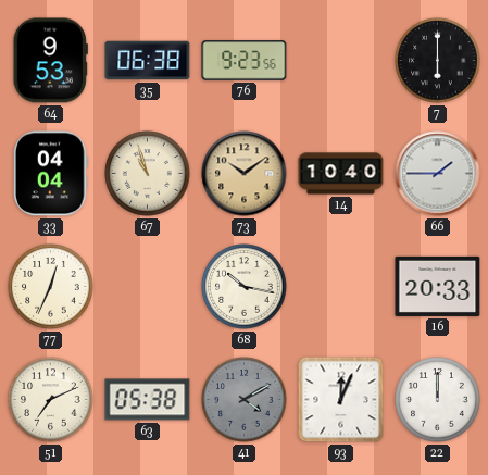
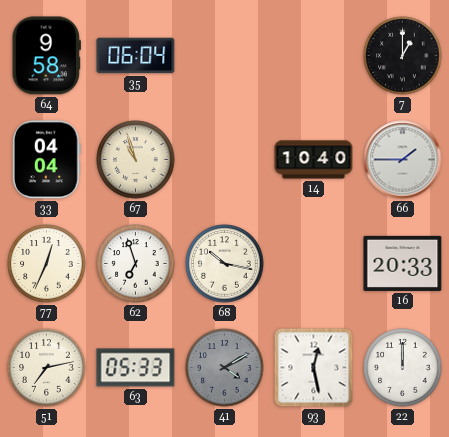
64: 9:53 -> 9:58 (46, 56)
35: 06:38 -> 06:04 (136, 56)
76: 9:23 -> none (245, 61)
7: 6:00 -> 1:00 (403, 56)
73: 10:09 -> none (245, 174)
62: none -> 6:57 (136, 264)
51: 7:11 -> 7:13 (47, 368)
63: 05:38 -> 05:33 (136, 368)
93: 12:04 -> 12:28 (314, 368)
